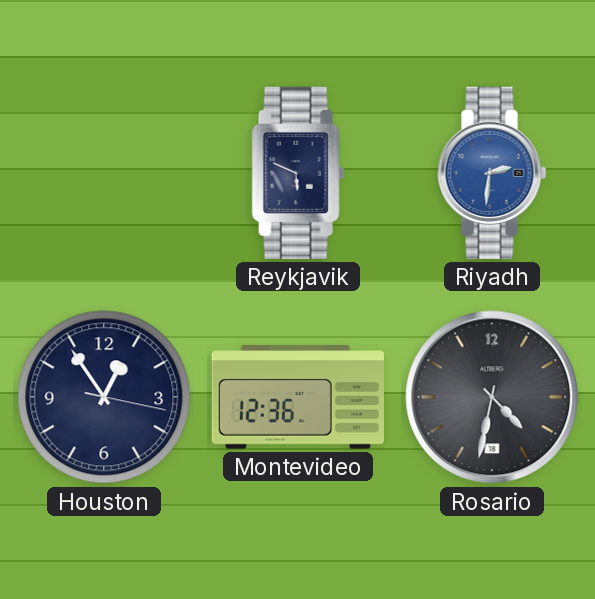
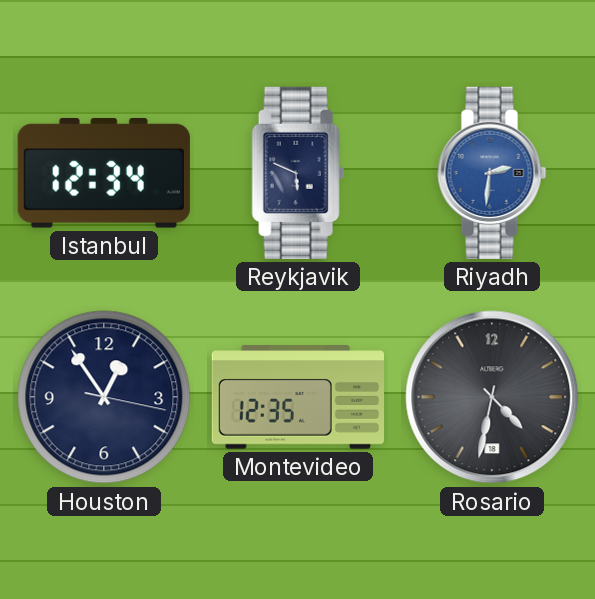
Istanbul: none -> 12:34 (104, 173)
Montevideo: 12:36 -> 12:35 (297, 397)
